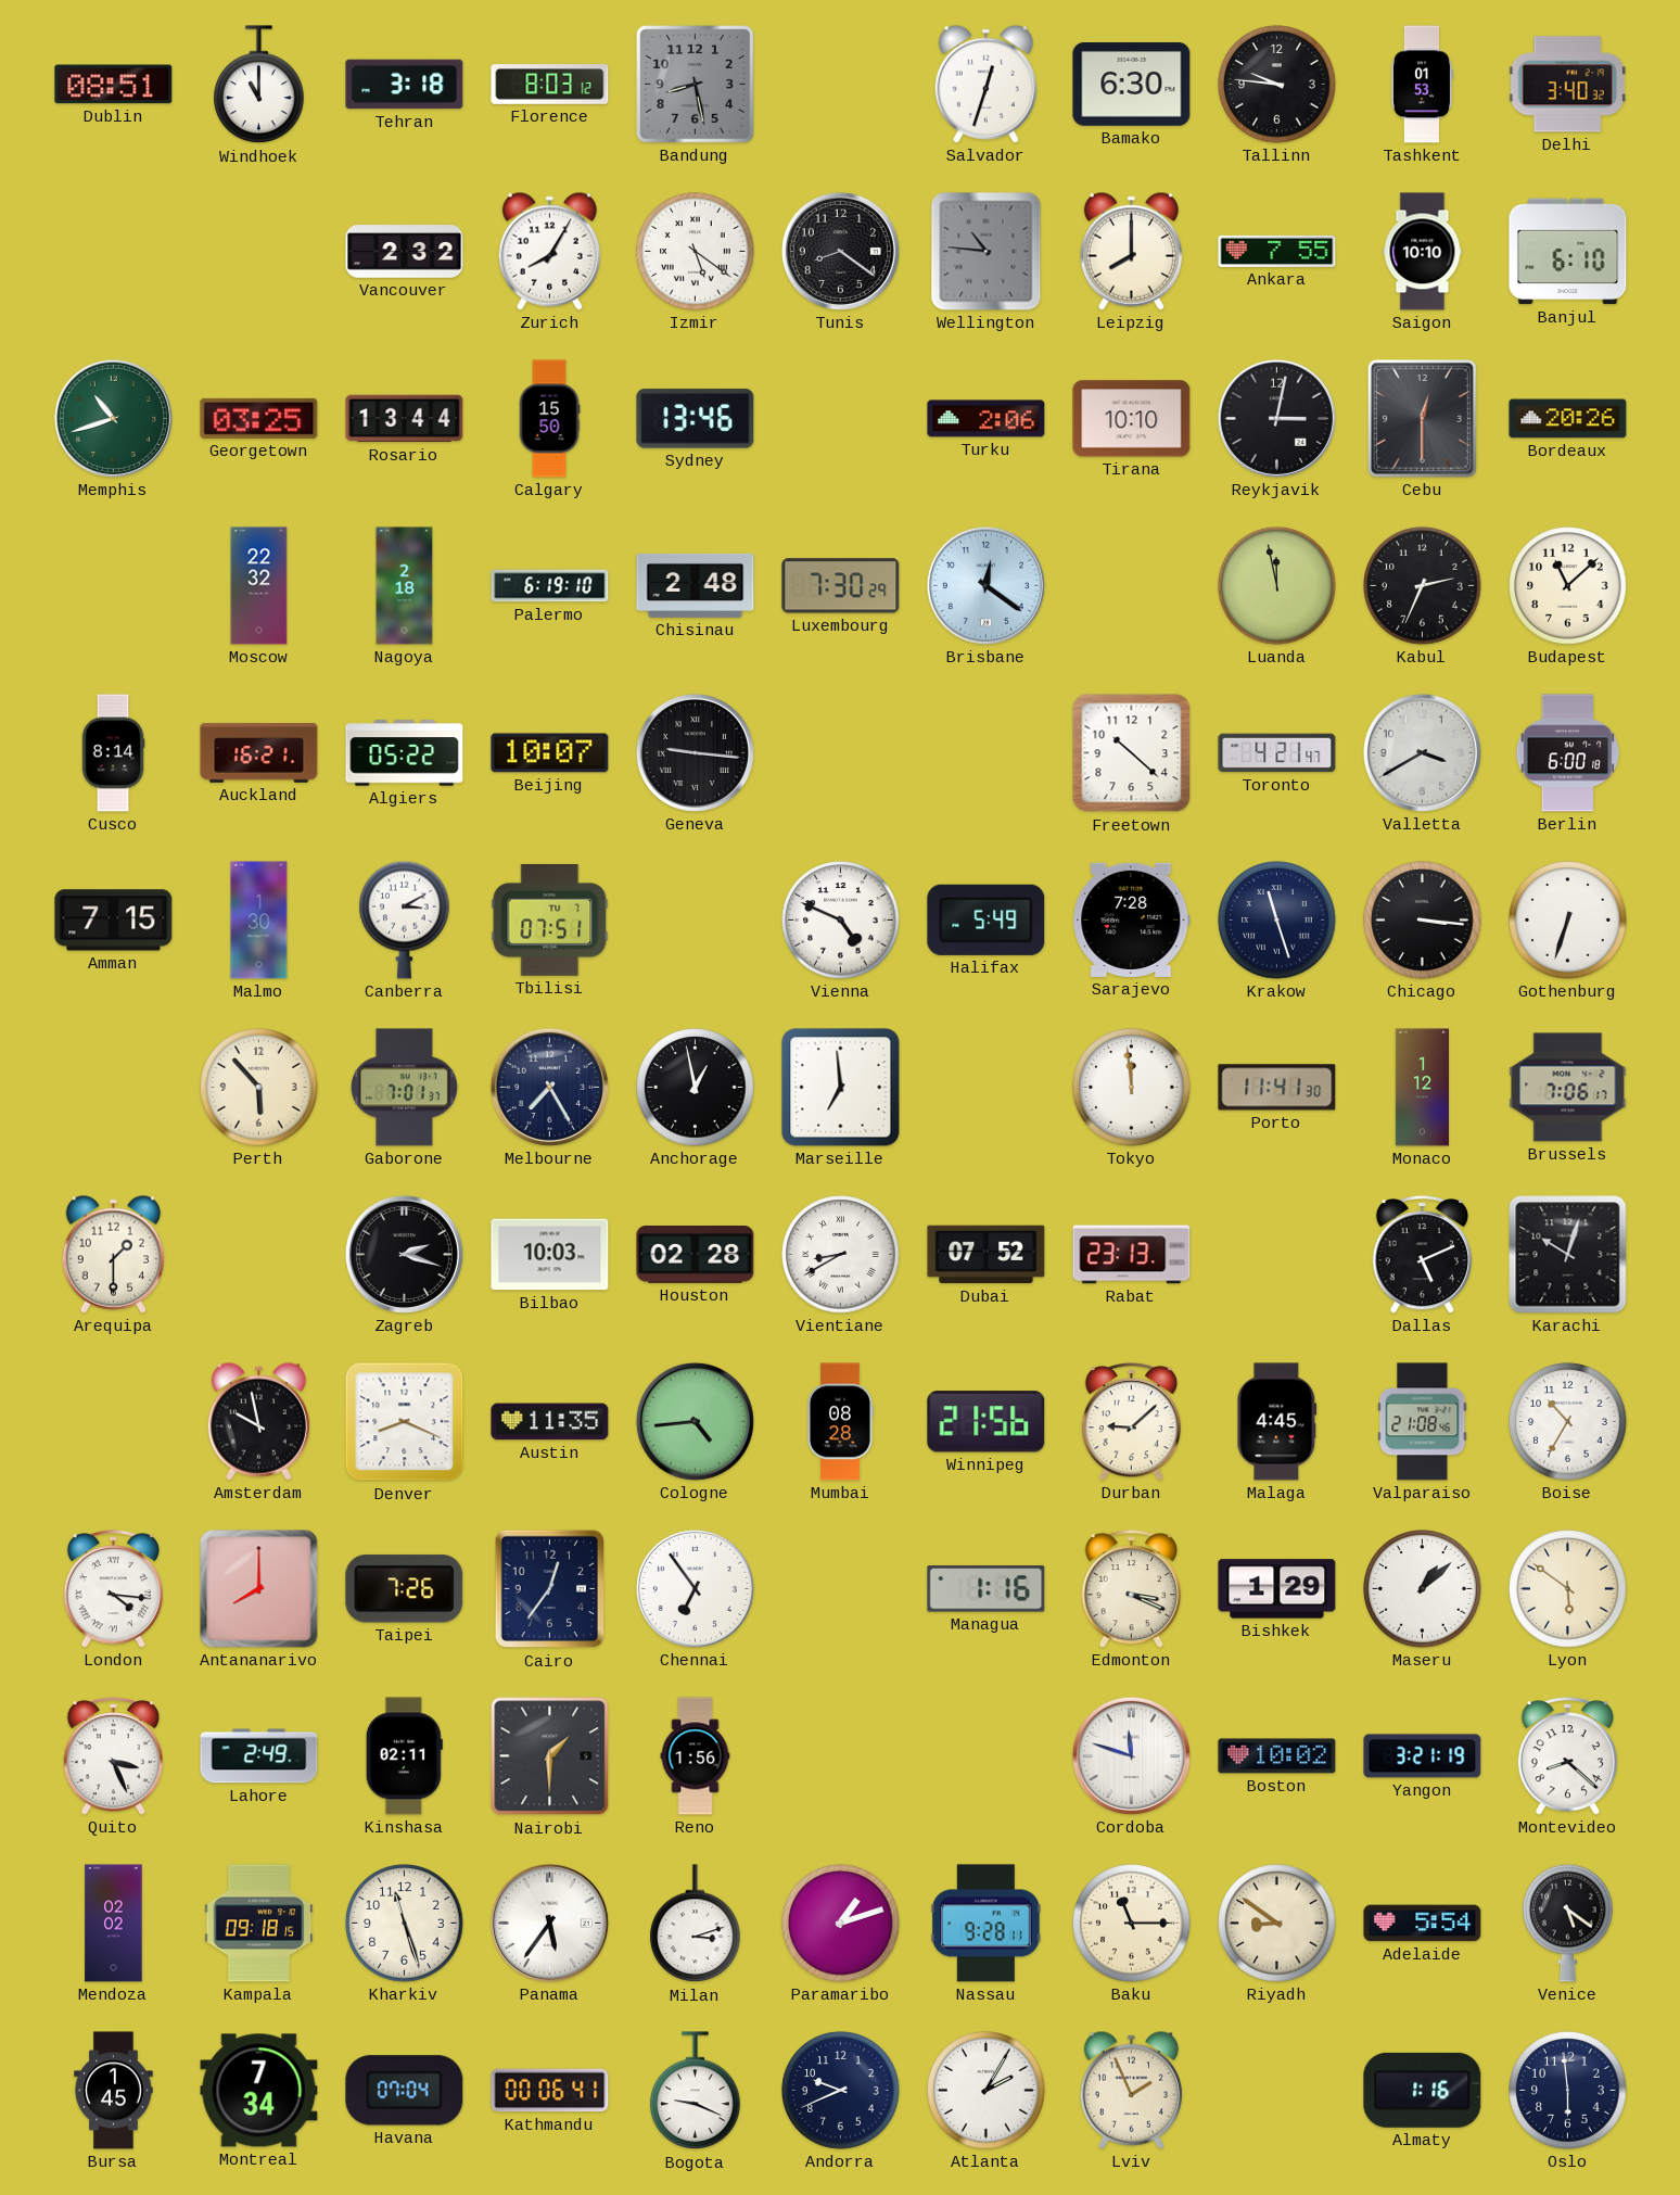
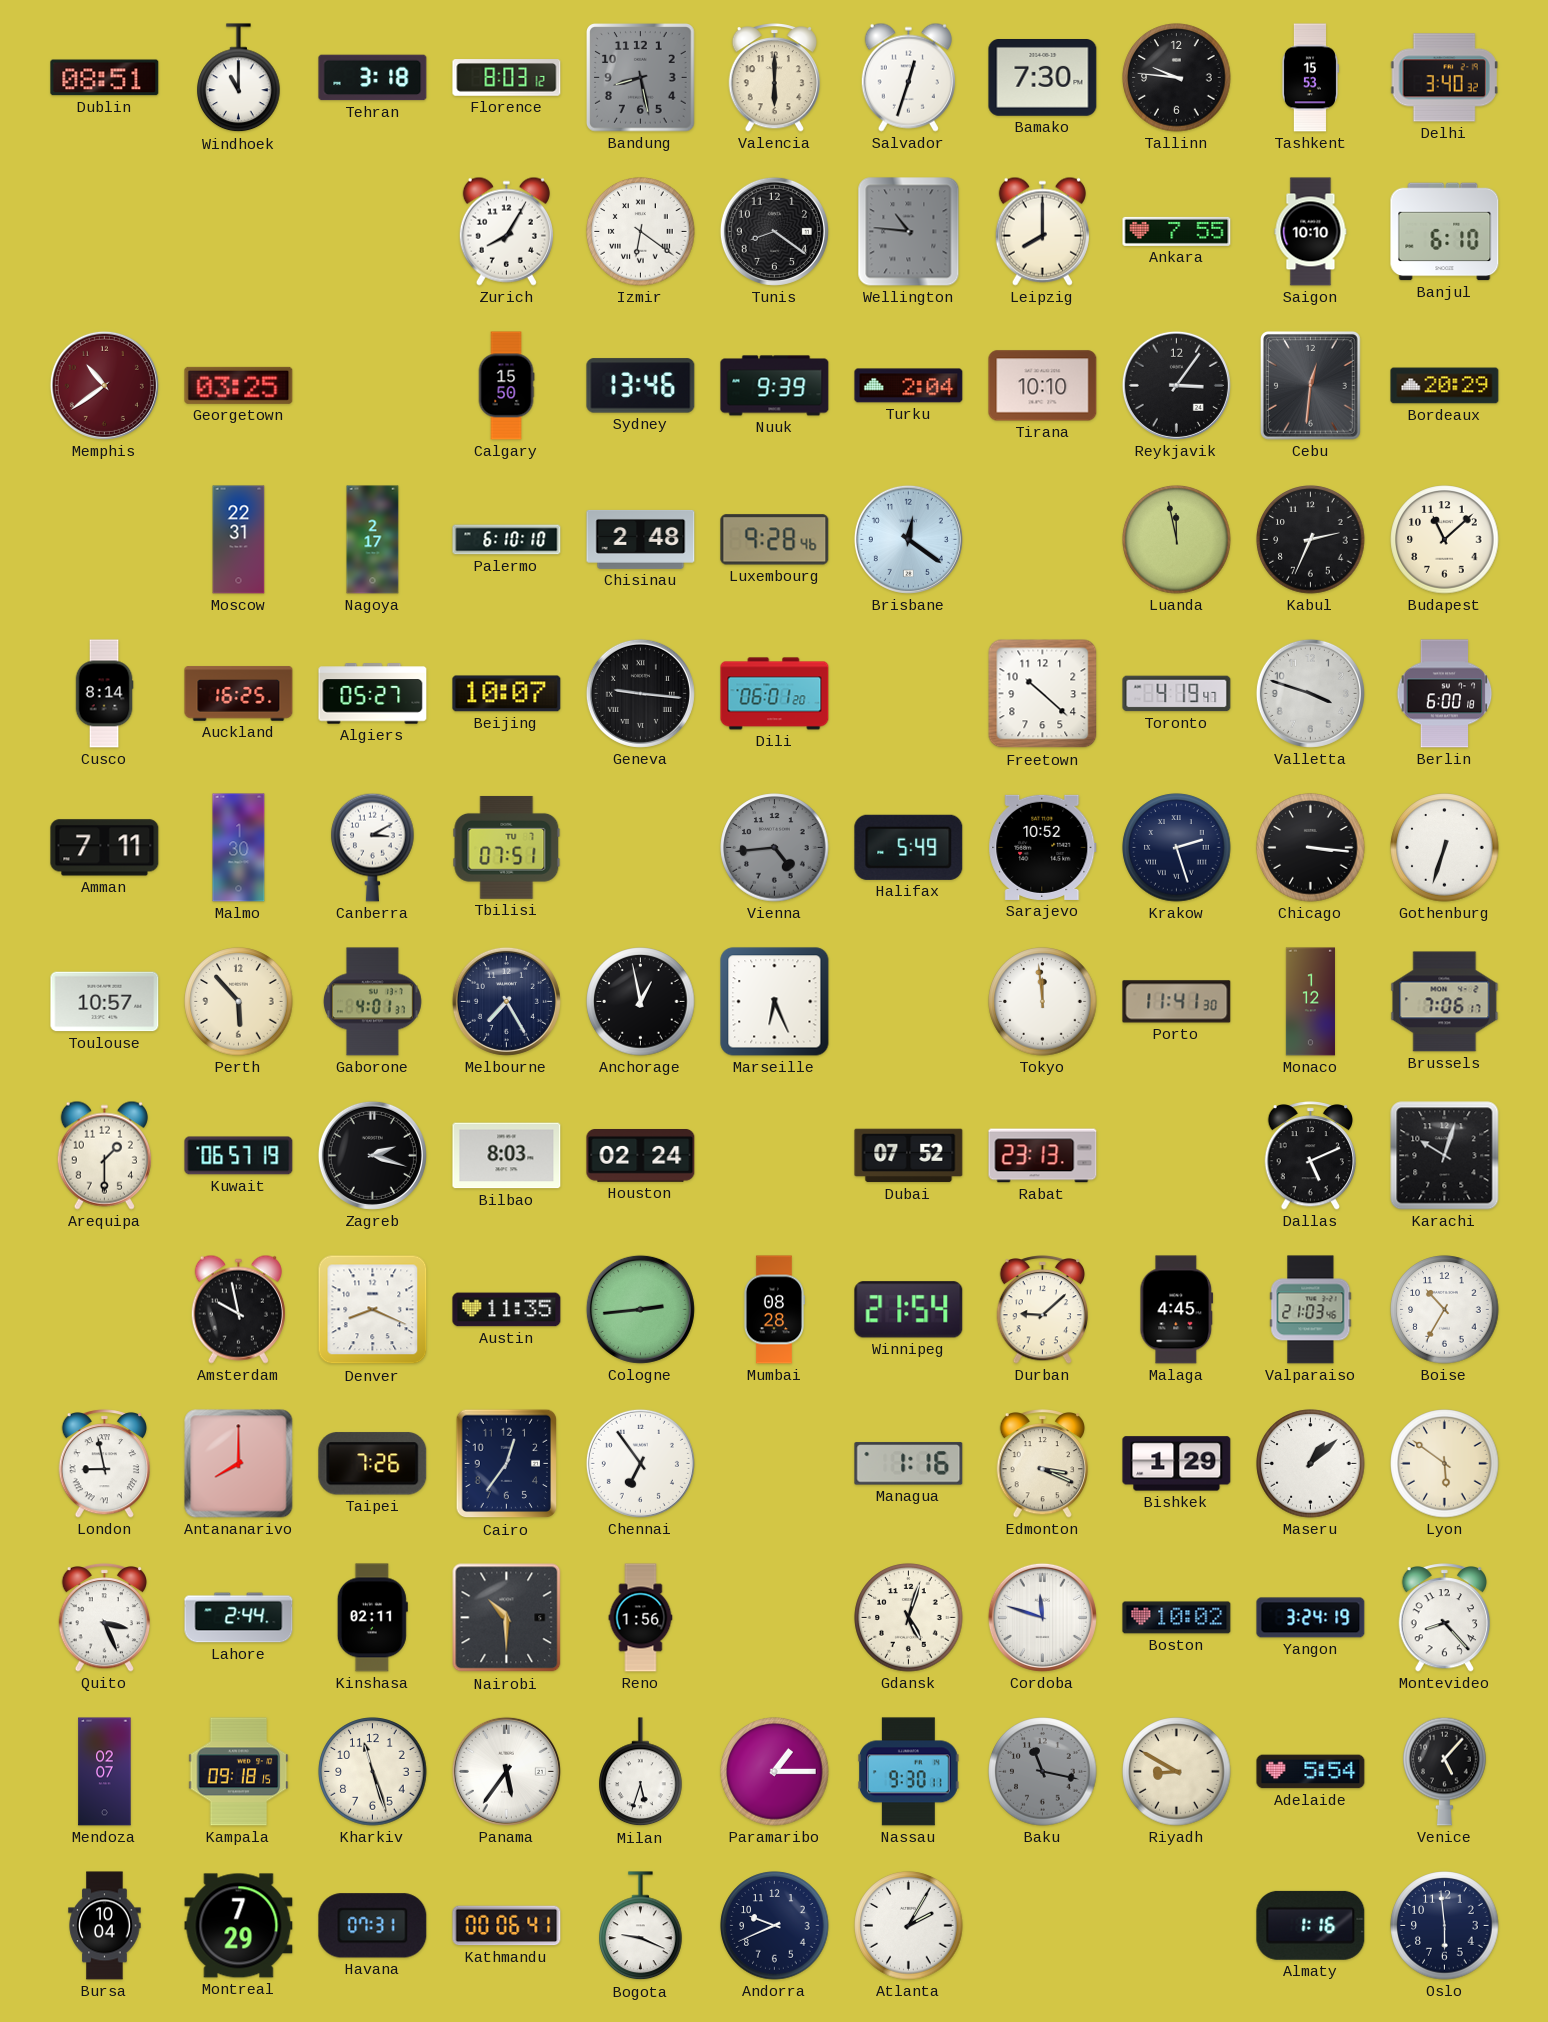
Valencia: none -> 6:00 (774, 78)
Bamako: 6:30 -> 7:30 (1043, 78)
Tashkent: 01:53 -> 15:53 (1309, 78)
Vancouver: 2:32 -> none (405, 252)
Izmir: 5:21 -> 6:21 (641, 232)
Memphis: 10:42 -> 10:39 (104, 385)
Memphis dial: green -> burgundy (104, 385)
Rosario: 13:44 -> none (405, 419)
Nuuk: none -> 9:39 (775, 386)
Turku: 2:06 -> 2:04 (909, 386)
Reykjavik: 3:02 -> 3:06 (1176, 385)
Cebu: 12:30 -> 12:31 (1310, 385)
Bordeaux: 20:26 -> 20:29 (1445, 386)
Moscow: 22:32 -> 22:31 (239, 540)
Nagoya: 2:18 -> 2:17 (373, 540)
Palermo: 6:19 -> 6:10 (507, 540)
Luxembourg: 7:30 -> 9:28 (775, 540)
Auckland: 16:21 -> 16:25 (239, 694)
Algiers: 05:22 -> 05:27 (373, 694)
Dili: none -> 06:01 (775, 694)
Toronto: 4:21 -> 4:19 (1177, 694)
Valletta: 3:40 -> 3:48 (1310, 693)
Amman: 7:15 -> 7:11 (105, 848)
Vienna: 4:49 -> 4:44 (775, 848)
Vienna dial: white -> grey (775, 848)
Sarajevo: 7:28 -> 10:52 (1043, 847)
Krakow: 11:27 -> 2:27 (1177, 848)
Toulouse: none -> 10:57 (105, 1002)
Gaborone: 7:01 -> 4:01 (372, 1002)
Marseille: 6:59 -> 6:26 (775, 1002)
Kuwait: none -> 06:57 (239, 1156)
Bilbao: 10:03 -> 8:03 (507, 1156)
Houston: 02:28 -> 02:24 (641, 1156)
Vientiane: 8:40 -> none (841, 1255)
Cologne: 4:44 -> 2:44 (640, 1309)
Winnipeg: 21:56 -> 21:54 (909, 1310)
Valparaiso: 21:08 -> 21:03 (1311, 1310)
London: 4:16 -> 8:58 (104, 1464)
Lahore: 2:49 -> 2:44 (239, 1618)
Nairobi: 1:30 -> 10:30 (507, 1618)
Gdansk: none -> 5:03 (909, 1618)
Yangon: 3:21 -> 3:24 (1311, 1618)
Montevideo: 8:22 -> 8:23 (1444, 1618)
Mendoza: 02:02 -> 02:07 (105, 1772)
Milan: 3:12 -> 5:33 (641, 1772)
Paramaribo: 1:12 -> 1:15 (775, 1772)
Nassau: 9:28 -> 9:30 (909, 1772)
Baku: 11:15 -> 11:17 (1043, 1772)
Baku dial: cream -> grey (1043, 1772)
Riyadh: 8:51 -> 8:50 (1177, 1772)
Venice: 5:21 -> 5:07 (1445, 1771)
Bursa: 1:45 -> 10:04 (105, 1926)
Montreal: 7:34 -> 7:29 (239, 1926)
Havana: 07:04 -> 07:31 (373, 1926)
Lviv: 1:56 -> none (1131, 2090)
